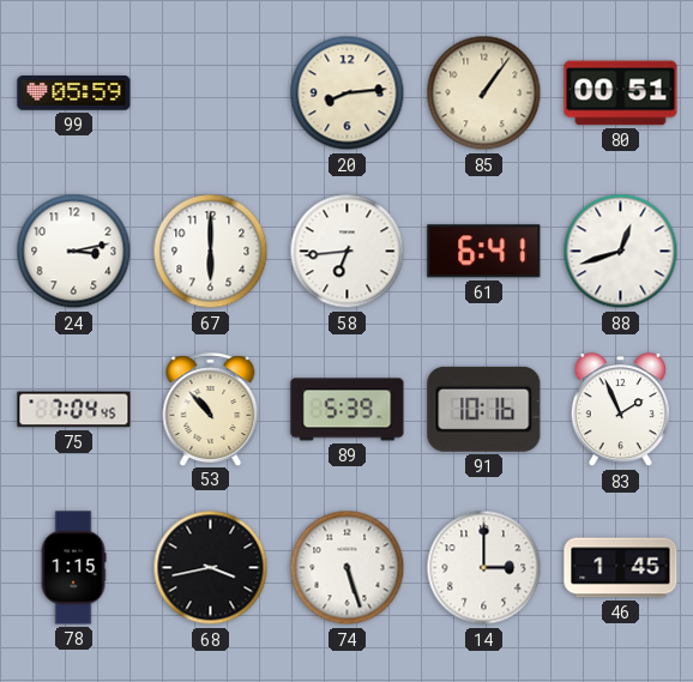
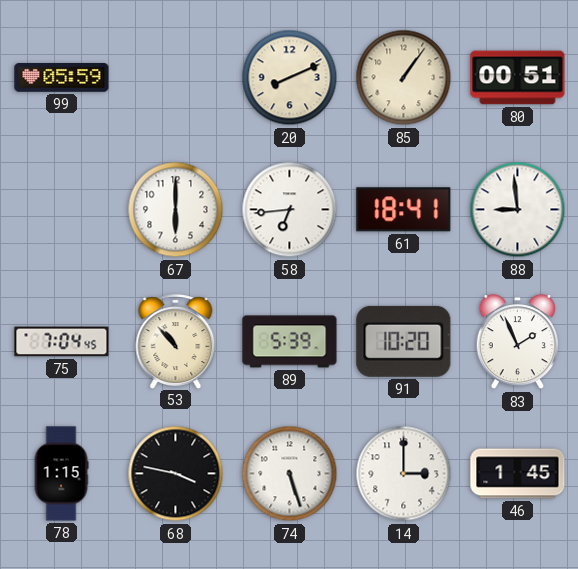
20: 8:14 -> 8:11 (290, 78)
24: 3:13 -> none (74, 252)
61: 6:41 -> 18:41 (404, 210)
88: 12:42 -> 8:59 (518, 210)
91: 10:16 -> 10:20 (404, 341)
68: 3:43 -> 3:47 (176, 474)
